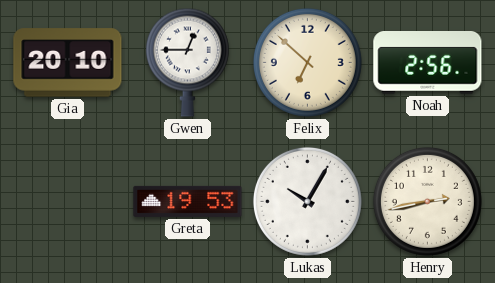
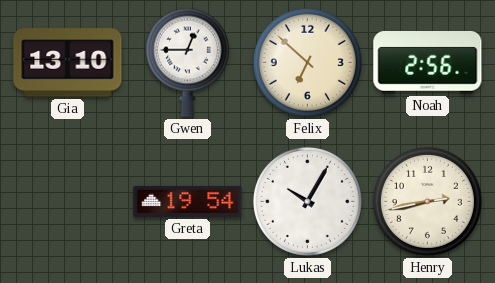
Gia: 20:10 -> 13:10 (68, 63)
Greta: 19:53 -> 19:54 (188, 201)
